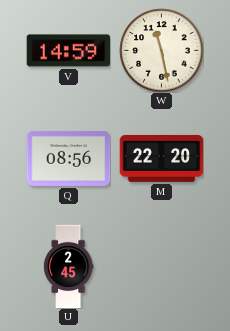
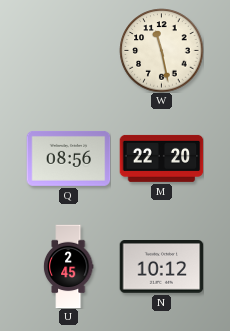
V: 14:59 -> none (68, 51)
N: none -> 10:12 (161, 267)
